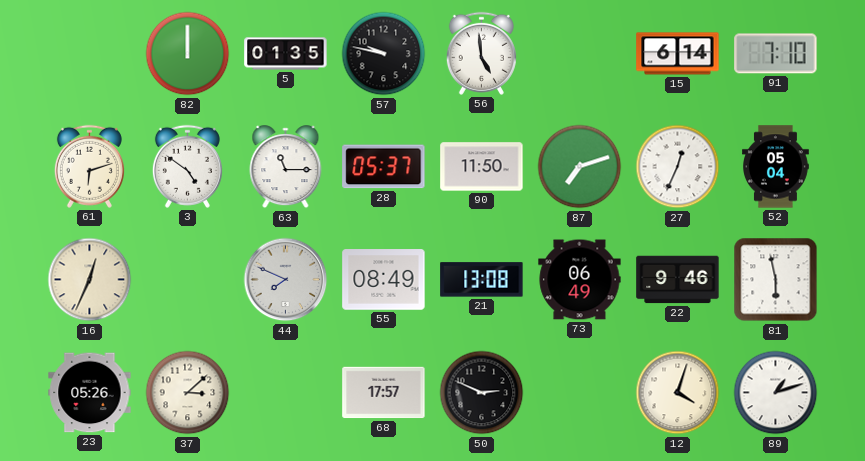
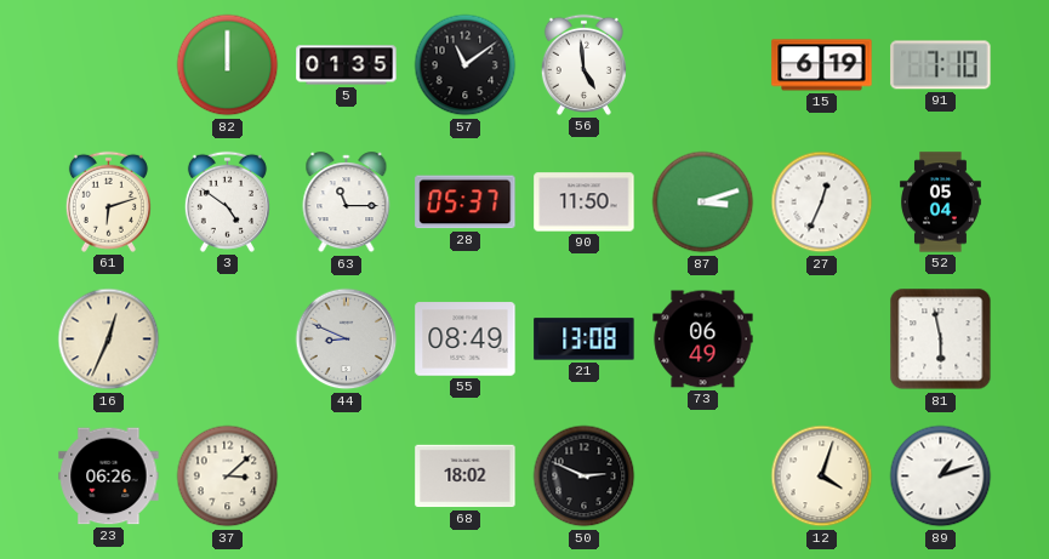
57: 9:47 -> 11:09 (466, 65)
15: 6:14 -> 6:19 (822, 65)
87: 7:12 -> 3:12 (703, 203)
44: 7:49 -> 8:49 (347, 340)
22: 9:46 -> none (678, 280)
23: 05:26 -> 06:26 (109, 477)
68: 17:57 -> 18:02 (466, 477)
